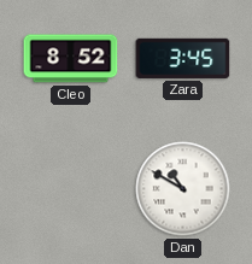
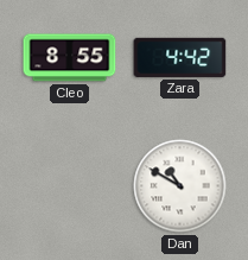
Cleo: 8:52 -> 8:55 (70, 58)
Zara: 3:45 -> 4:42 (180, 57)
